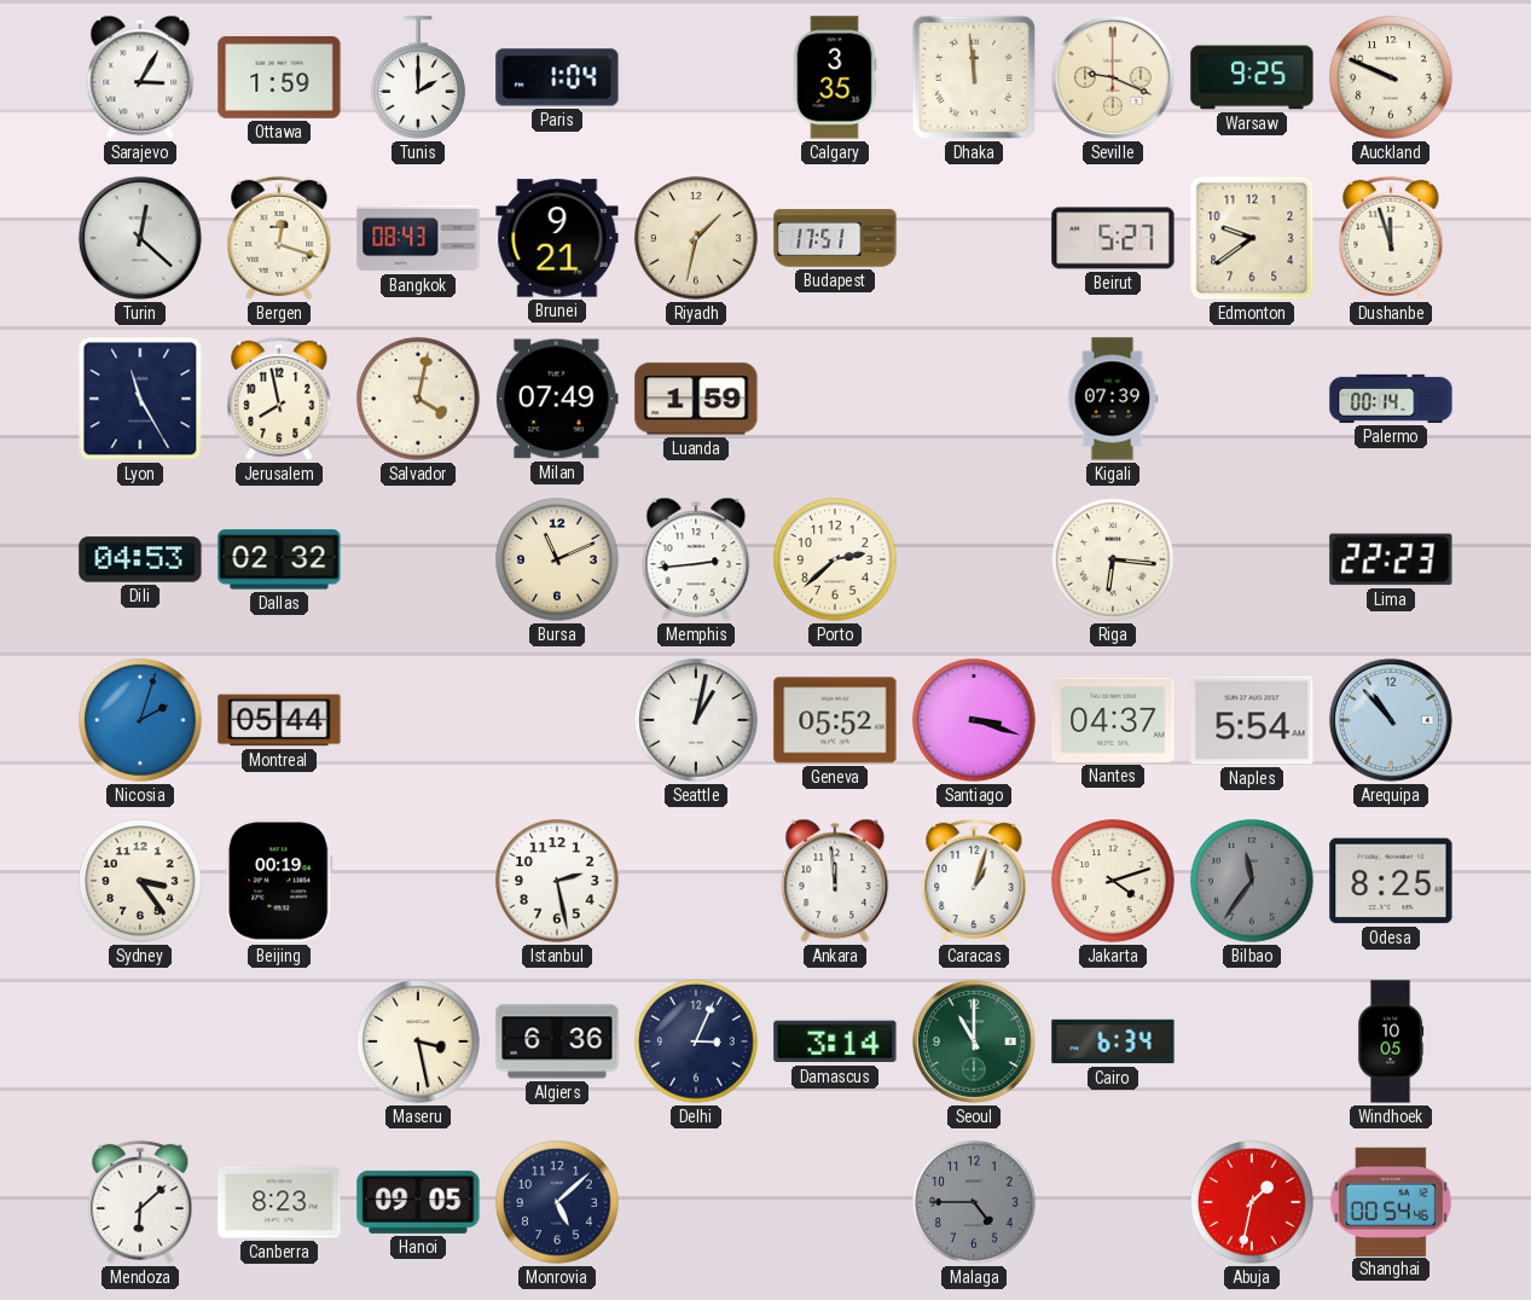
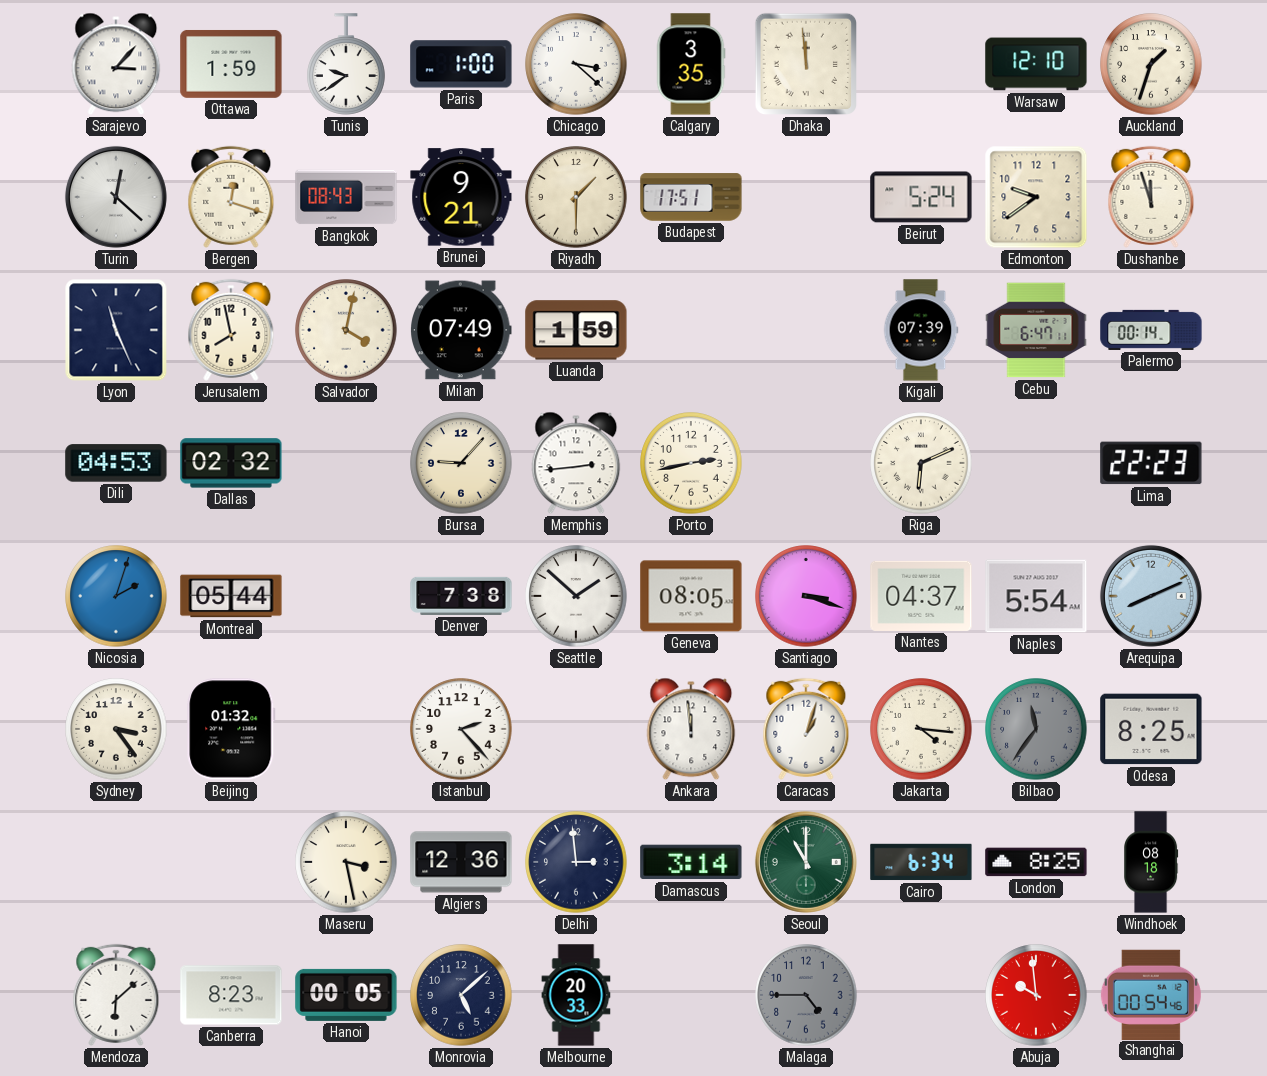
Sarajevo: 3:05 -> 3:07 (116, 64)
Tunis: 2:00 -> 9:39 (346, 64)
Paris: 1:04 -> 1:00 (461, 64)
Chicago: none -> 3:22 (576, 64)
Seville: 9:19 -> none (1113, 77)
Warsaw: 9:25 -> 12:10 (1036, 64)
Auckland: 9:49 -> 1:33 (1151, 64)
Riyadh: 1:32 -> 1:30 (576, 197)
Beirut: 5:27 -> 5:24 (921, 197)
Lyon: 11:25 -> 11:26 (116, 330)
Cebu: none -> 6:47 (1036, 330)
Bursa: 11:11 -> 9:07 (461, 463)
Porto: 2:38 -> 2:43 (691, 463)
Riga: 6:16 -> 6:11 (921, 463)
Denver: none -> 7:38 (461, 596)
Seattle: 1:02 -> 1:52 (576, 596)
Geneva: 05:52 -> 08:05 (691, 596)
Arequipa: 10:53 -> 8:11 (1151, 596)
Beijing: 00:19 -> 01:32 (231, 729)
Istanbul: 2:28 -> 2:23 (461, 729)
Jakarta: 4:12 -> 4:16 (921, 729)
Algiers: 6:36 -> 12:36 (461, 862)
Delhi: 3:04 -> 2:59 (576, 862)
London: none -> 8:25 (1036, 862)
Windhoek: 10:05 -> 08:18 (1152, 862)
Hanoi: 09:05 -> 00:05 (346, 995)
Melbourne: none -> 20:33 (576, 995)
Abuja: 1:32 -> 9:59 (1036, 995)
